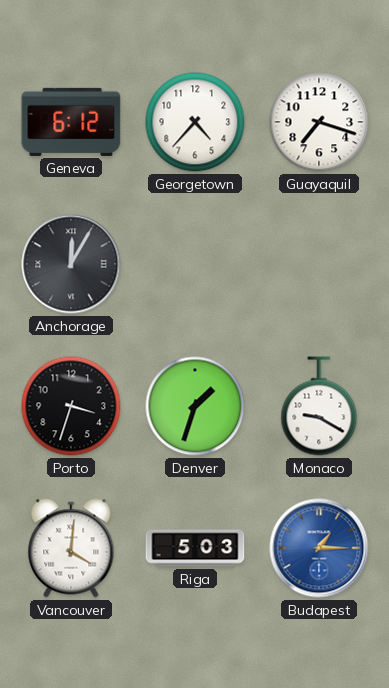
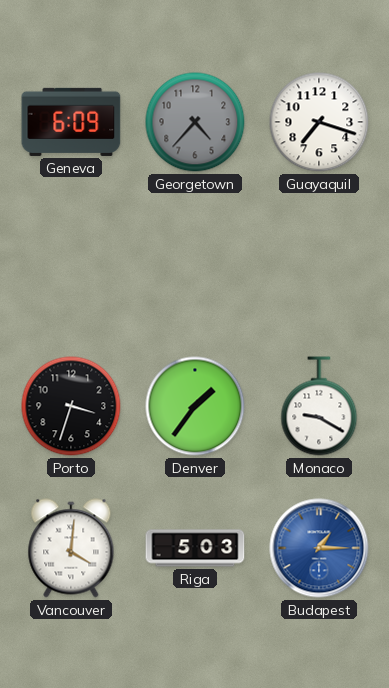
Geneva: 6:12 -> 6:09 (71, 122)
Georgetown dial: white -> grey (195, 122)
Anchorage: 12:05 -> none (71, 264)
Denver: 1:33 -> 1:36 (195, 406)
